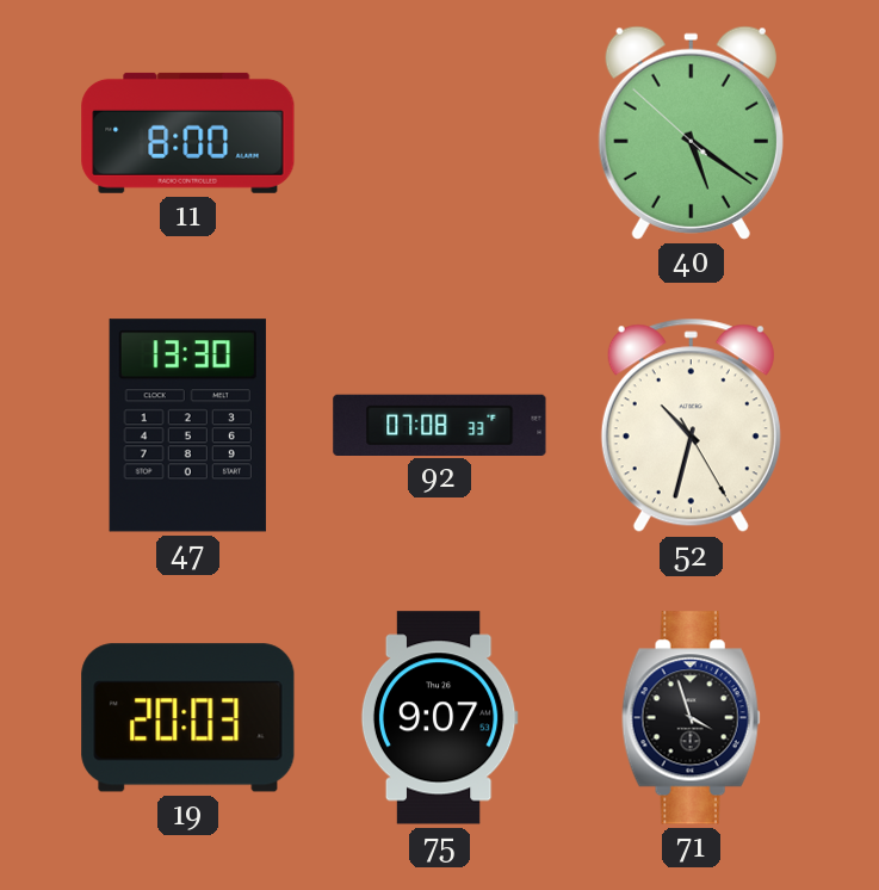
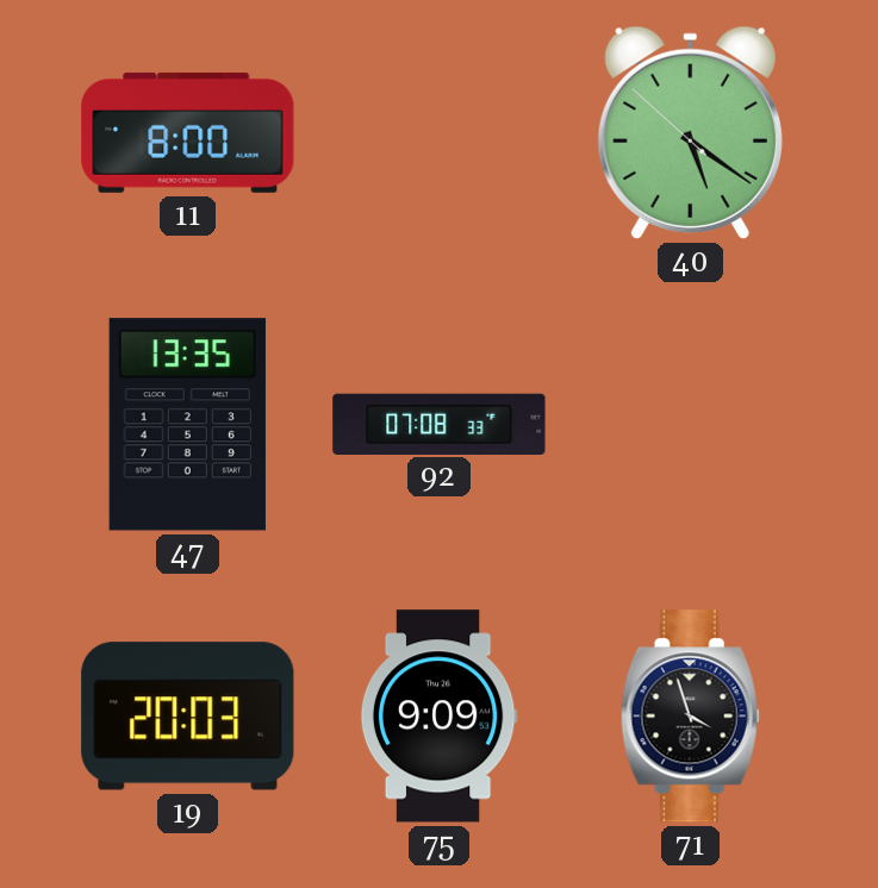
47: 13:30 -> 13:35 (187, 425)
52: 10:32 -> none (691, 426)
75: 9:07 -> 9:09 (438, 717)
